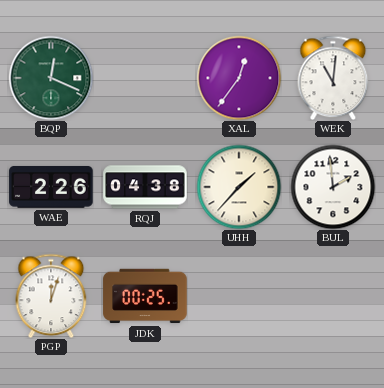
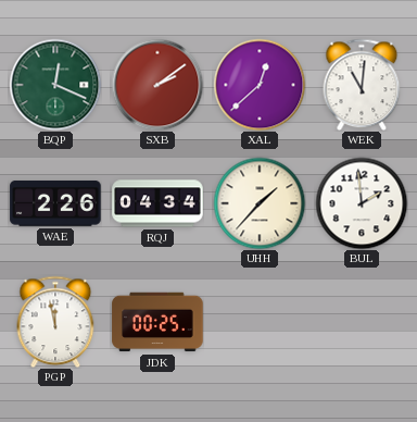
SXB: none -> 2:09 (157, 85)
XAL: 12:36 -> 12:38 (260, 85)
RQJ: 04:38 -> 04:34 (157, 203)
PGP: 12:03 -> 11:58 (55, 322)
